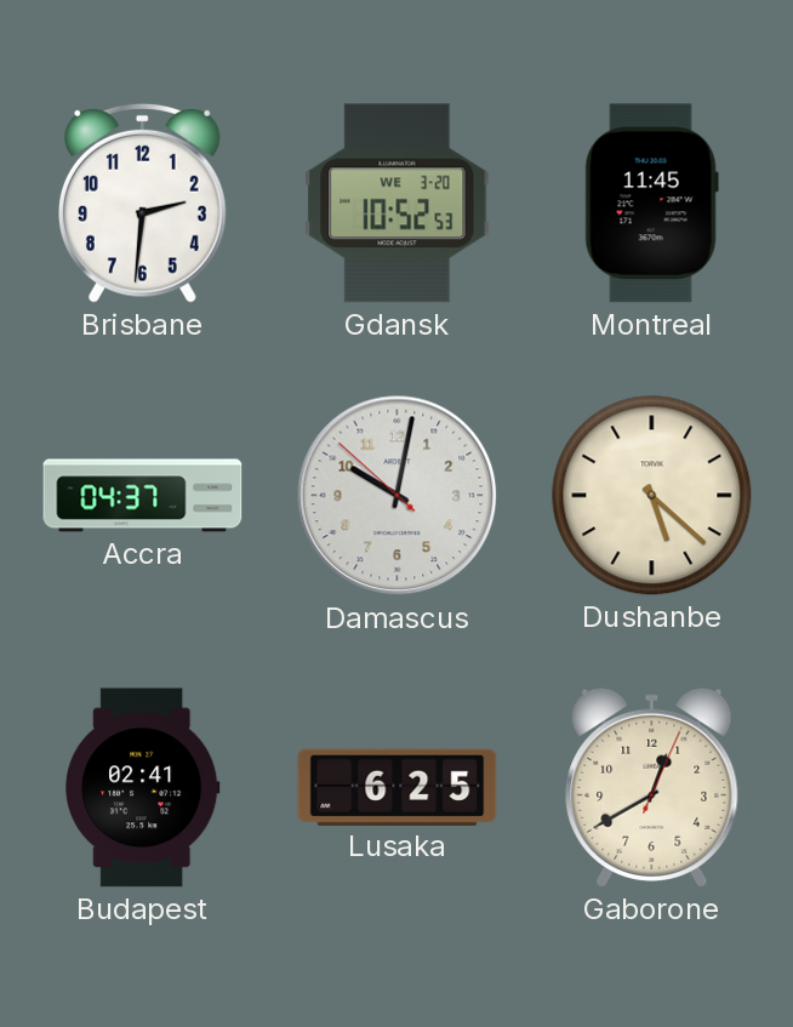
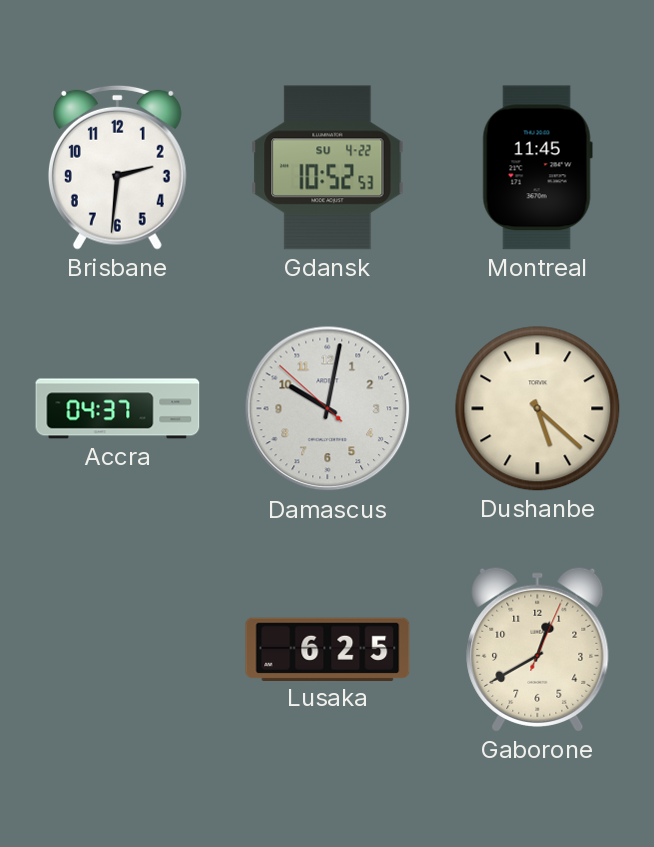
Gdansk date: WE 3-20 -> SU 4-22 (328, 168)
Budapest: 02:41 -> none (143, 788)
